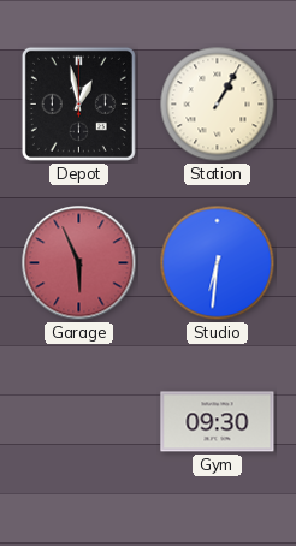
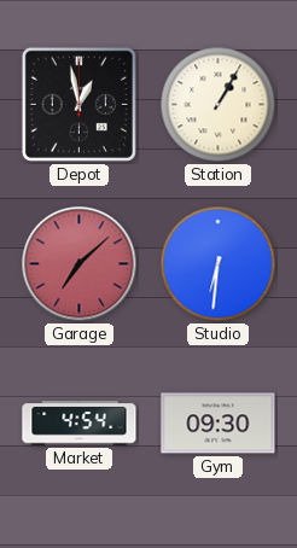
Garage: 5:56 -> 7:08 (80, 264)
Market: none -> 4:54 (80, 424)
